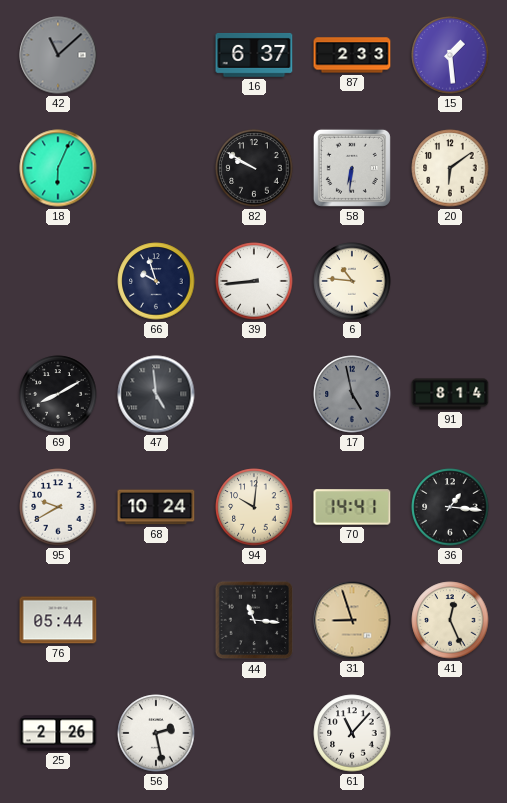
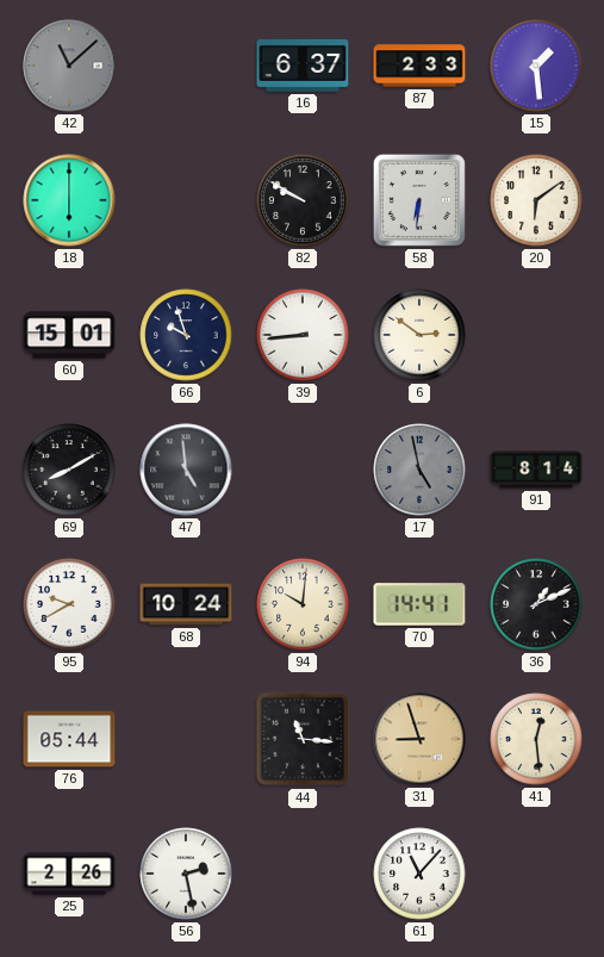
18: 6:04 -> 6:00 (69, 200)
60: none -> 15:01 (69, 335)
6: 10:46 -> 2:51 (419, 335)
36: 1:16 -> 1:11 (536, 604)
41: 12:26 -> 12:29 (536, 739)
